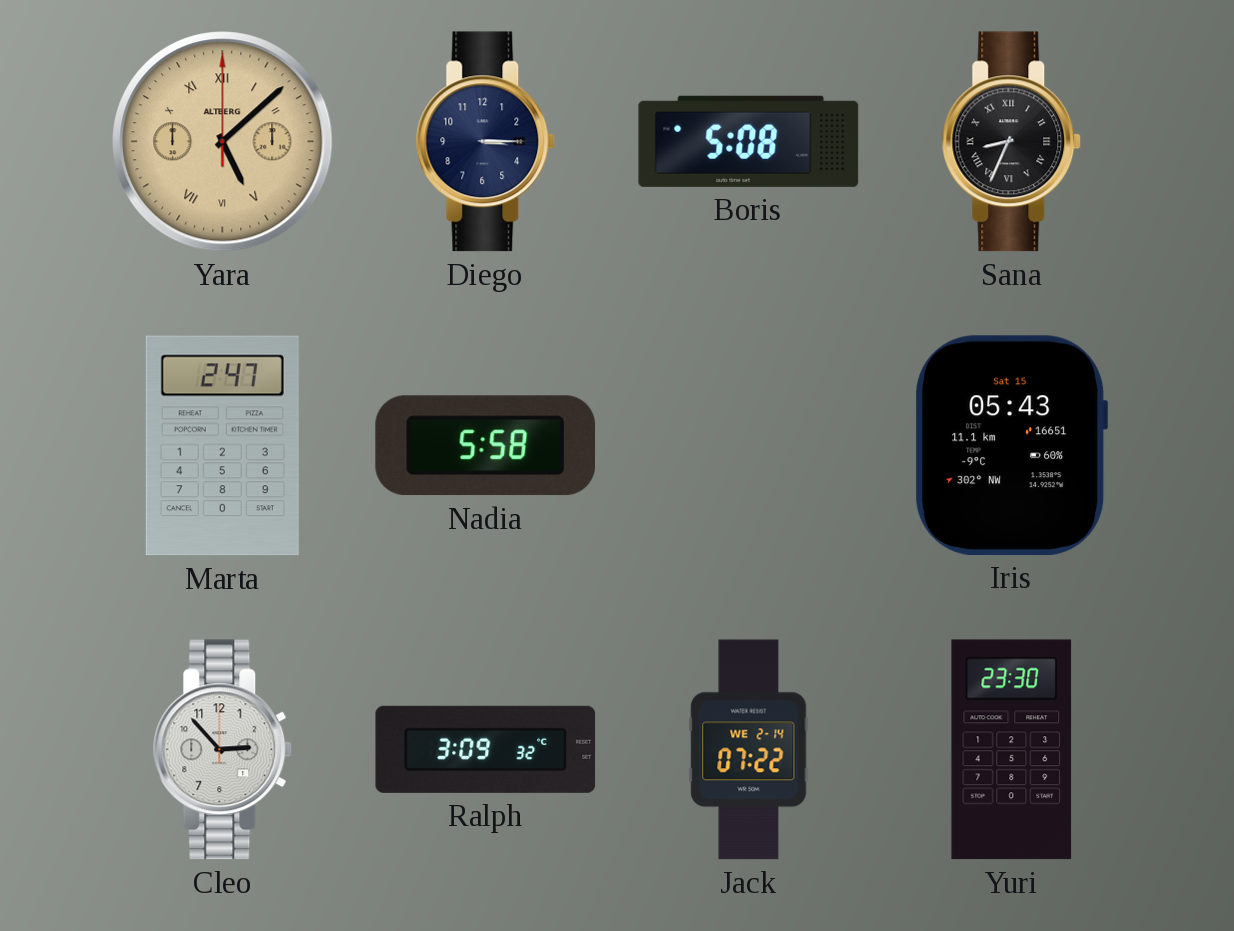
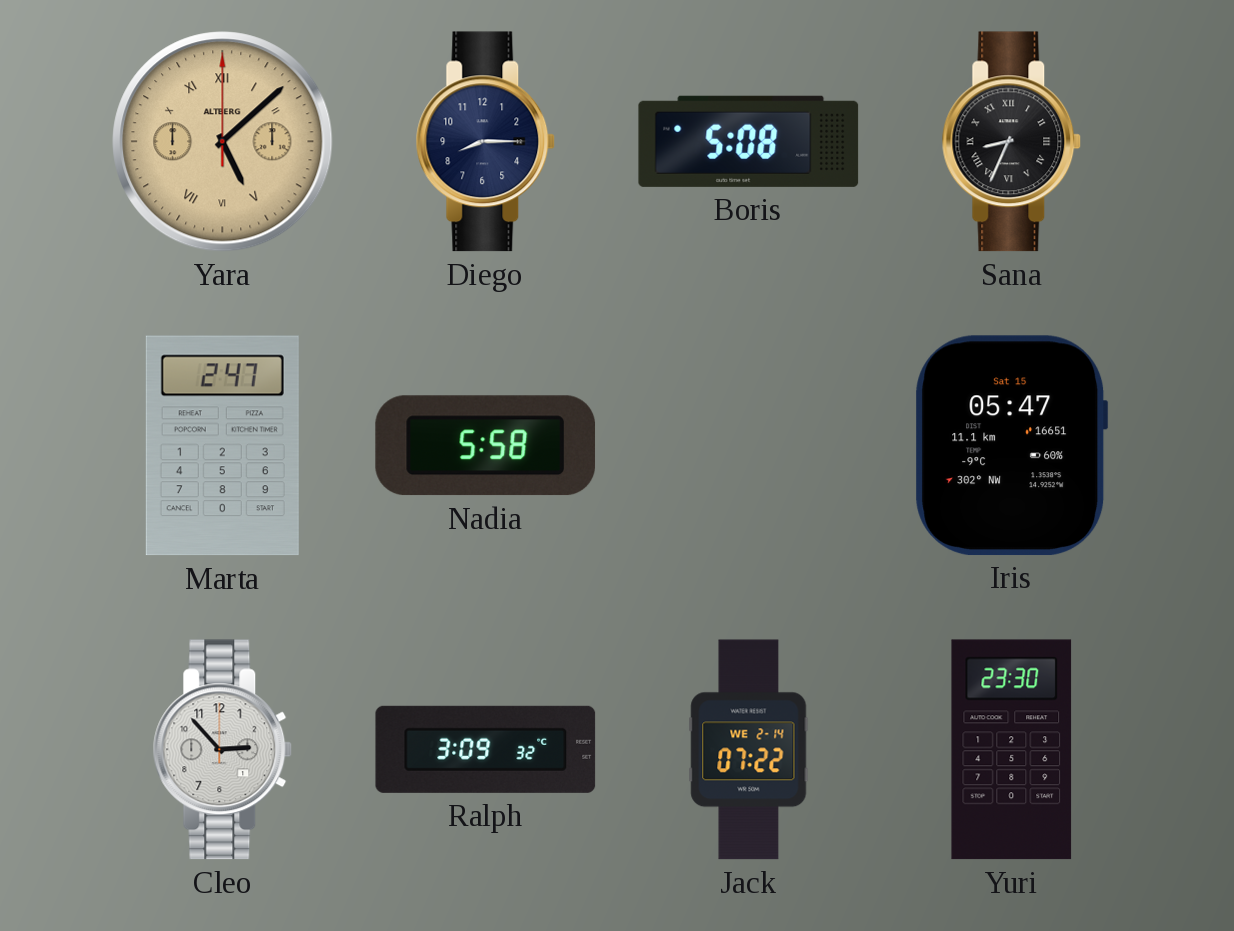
Diego: 3:15 -> 8:15 (486, 142)
Iris: 05:43 -> 05:47 (1012, 445)
